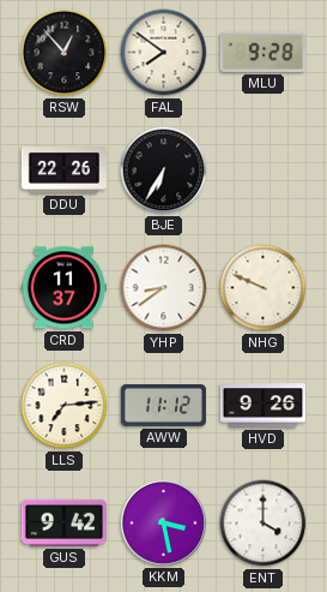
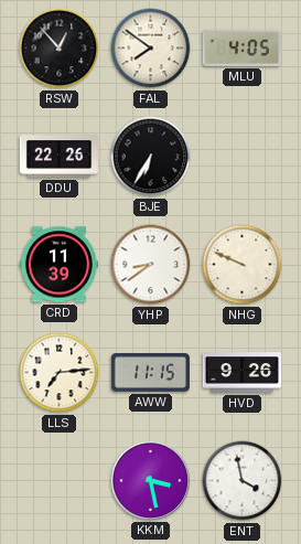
MLU: 9:28 -> 4:05 (241, 47)
CRD: 11:37 -> 11:39 (58, 265)
AWW: 11:12 -> 11:15 (150, 373)
GUS: 9:42 -> none (63, 522)
ENT: 4:00 -> 3:58 (243, 481)
